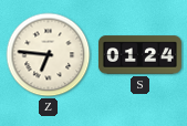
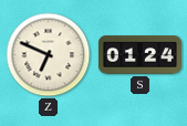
Z: 6:46 -> 6:49 (49, 55)
